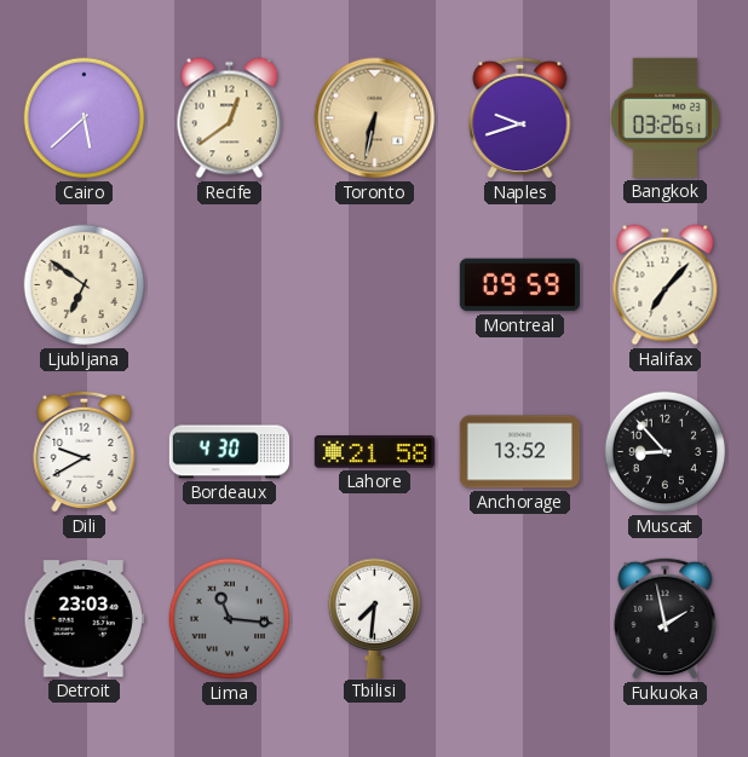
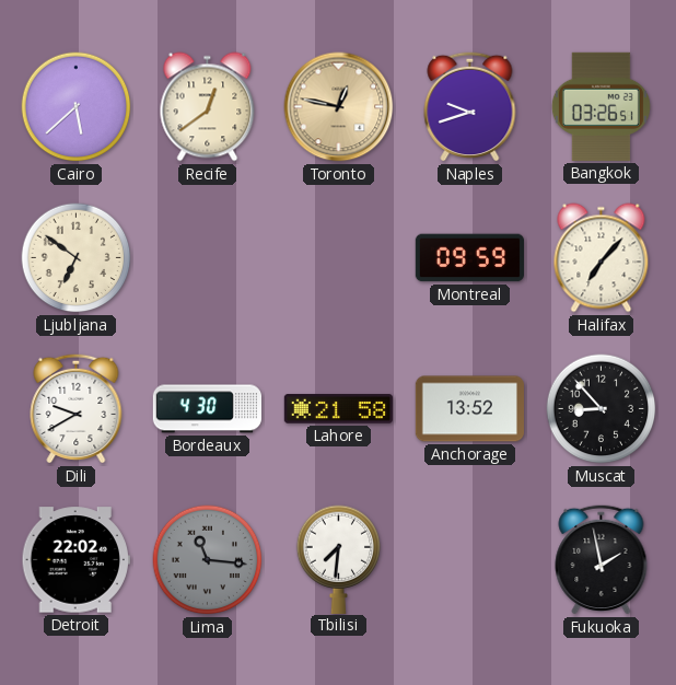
Toronto: 6:32 -> 12:47 (339, 107)
Detroit: 23:03 -> 22:02 (75, 560)
